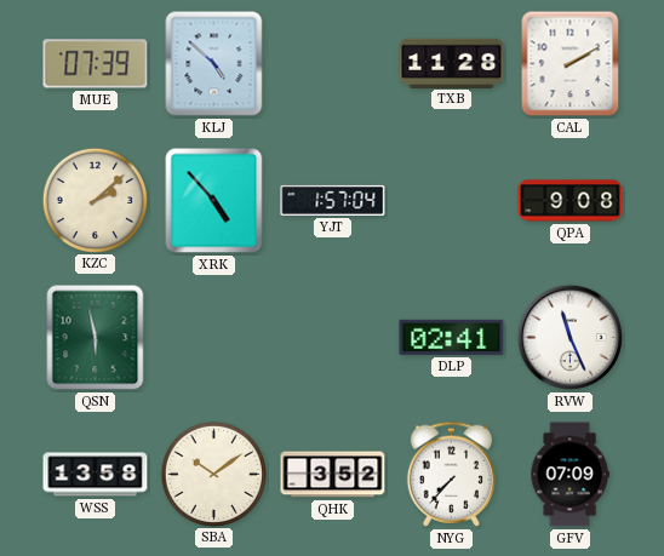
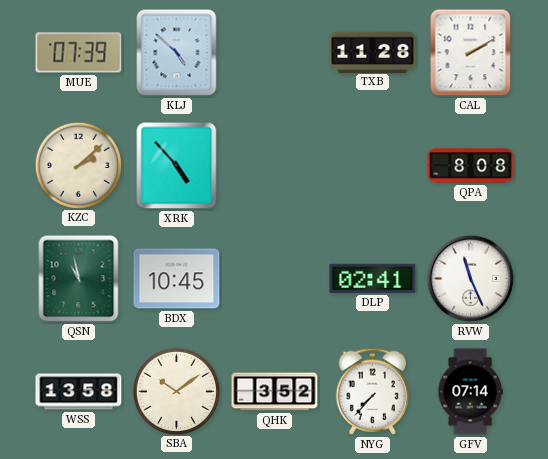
YJT: 1:57 -> none (333, 200)
QPA: 9:08 -> 8:08 (471, 166)
QSN: 5:58 -> 10:58 (79, 279)
BDX: none -> 10:45 (177, 279)
GFV: 07:09 -> 07:14 (470, 392)
